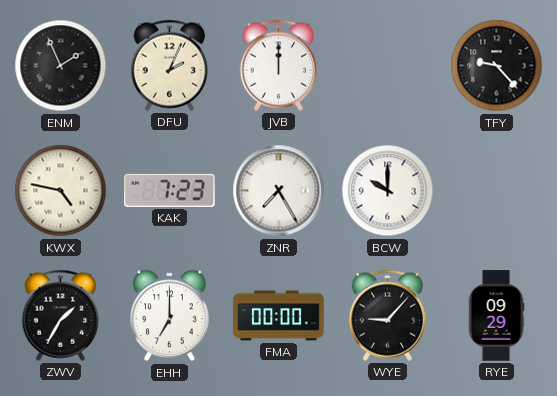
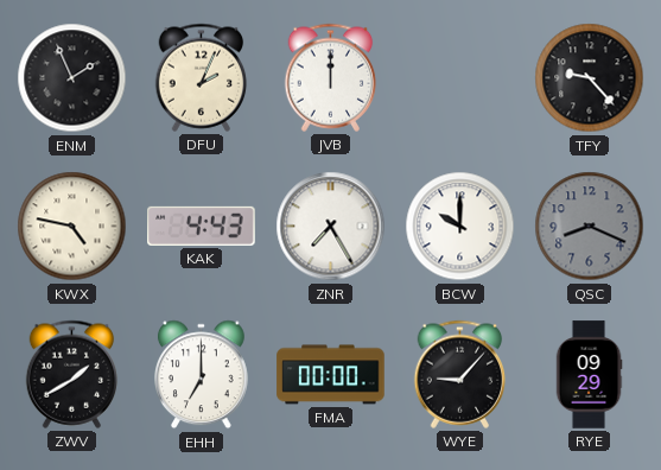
KAK: 7:23 -> 4:43 (202, 226)
QSC: none -> 8:19 (590, 227)
ZWV: 1:35 -> 1:40 (72, 374)
